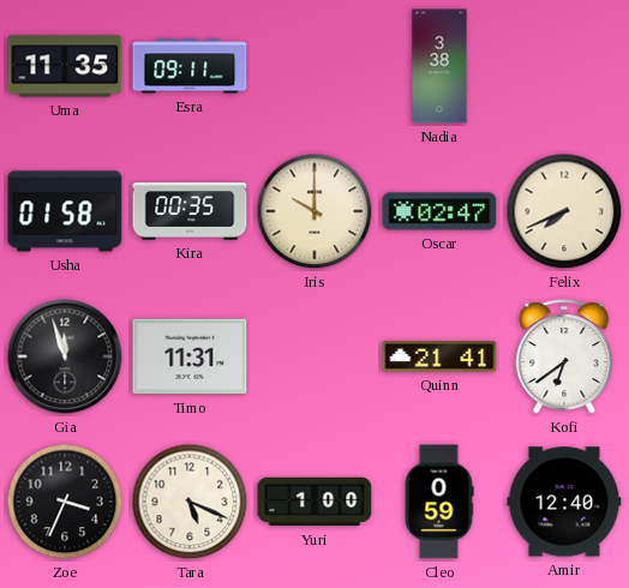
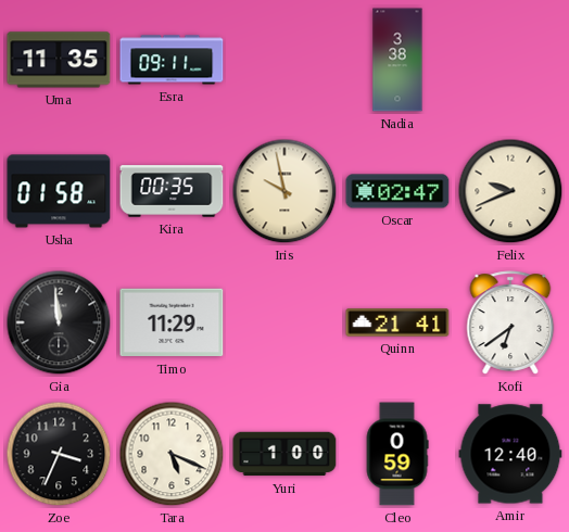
Iris: 10:00 -> 9:58 (284, 191)
Felix: 7:41 -> 9:41 (510, 191)
Gia: 11:57 -> 11:59 (59, 322)
Timo: 11:31 -> 11:29 (172, 322)
